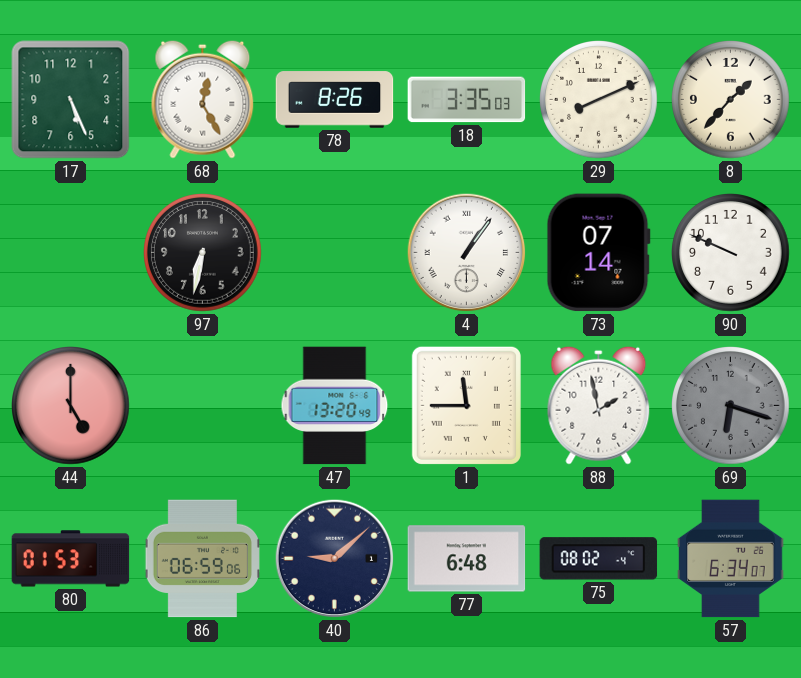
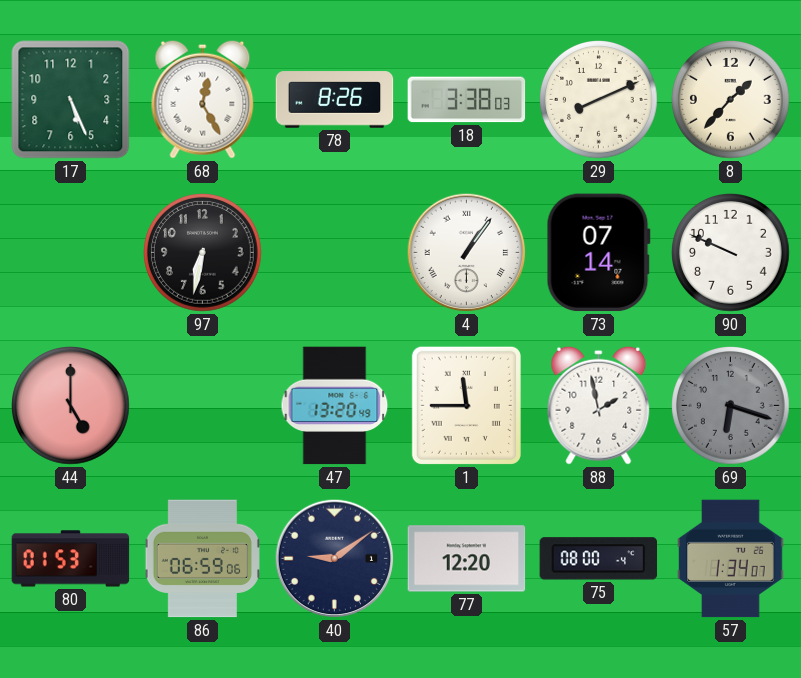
18: 3:35 -> 3:38 (467, 100)
40: 9:08 -> 9:09 (335, 559)
77: 6:48 -> 12:20 (467, 559)
75: 08:02 -> 08:00 (599, 559)
57: 6:34 -> 1:34 (731, 559)
